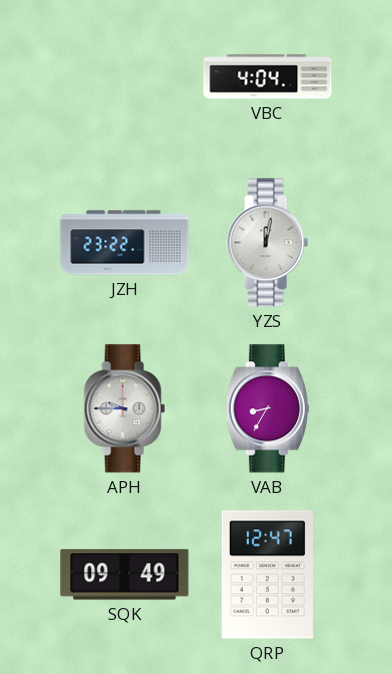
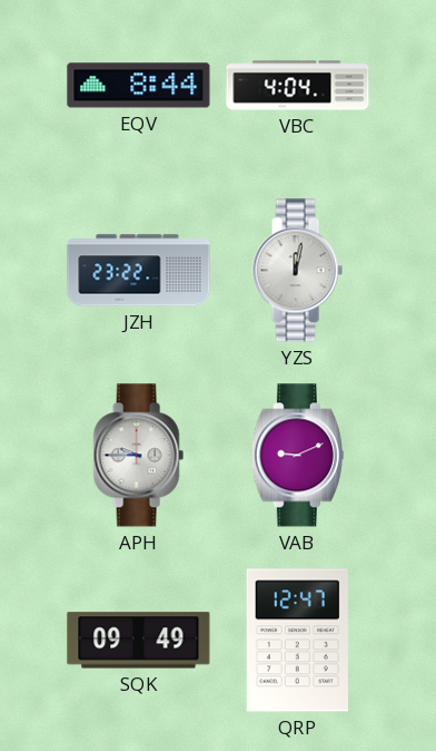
EQV: none -> 8:44 (139, 86)
VAB: 8:35 -> 9:11 (297, 456)
